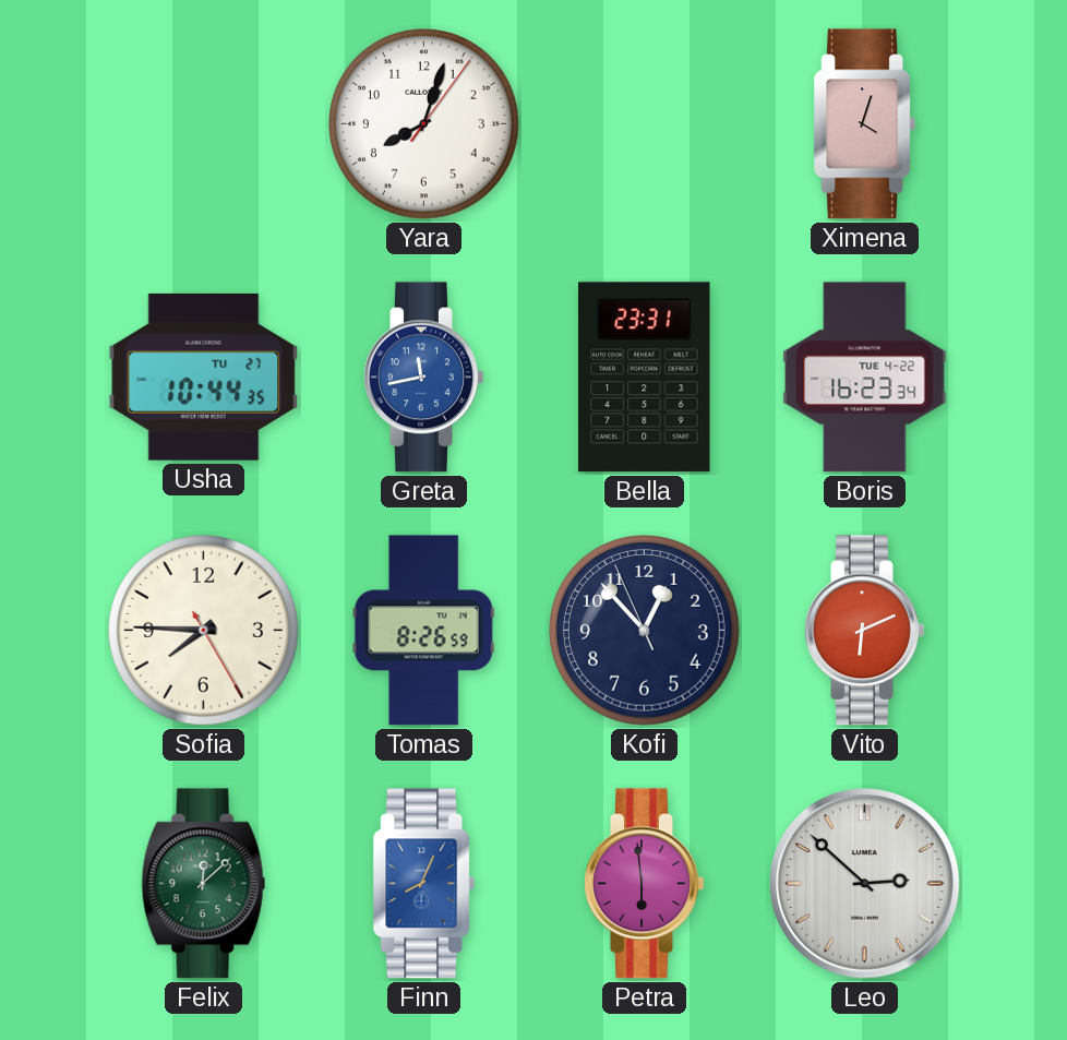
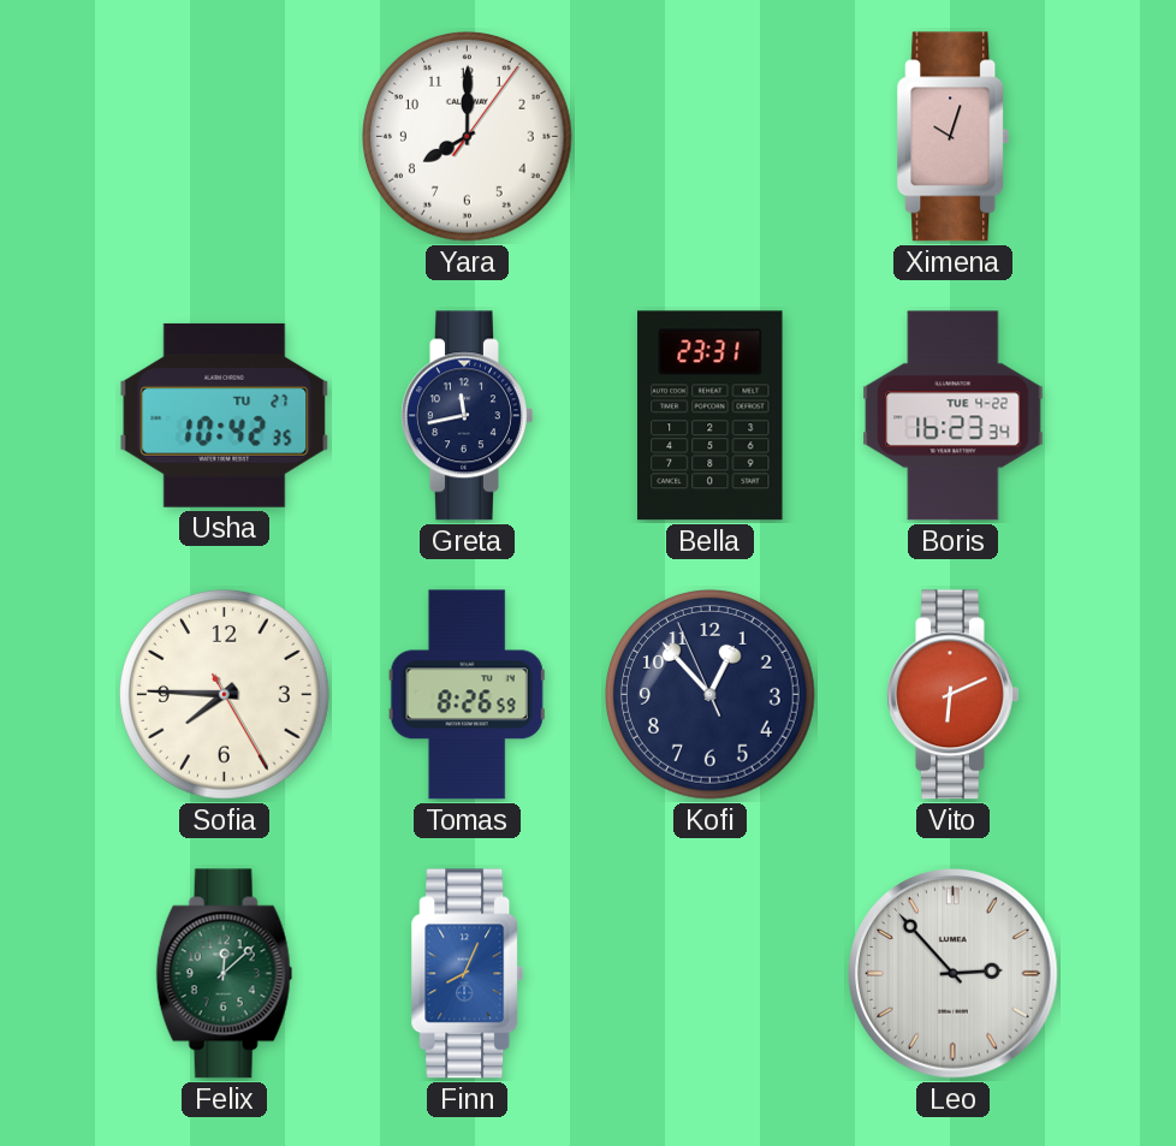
Yara: 8:03 -> 8:00 (468, 137)
Ximena: 4:03 -> 10:03 (954, 137)
Usha: 10:44 -> 10:42 (225, 415)
Greta dial: blue -> navy (468, 416)
Petra: 5:59 -> none (645, 884)
Leo: 2:52 -> 2:53 (954, 974)
